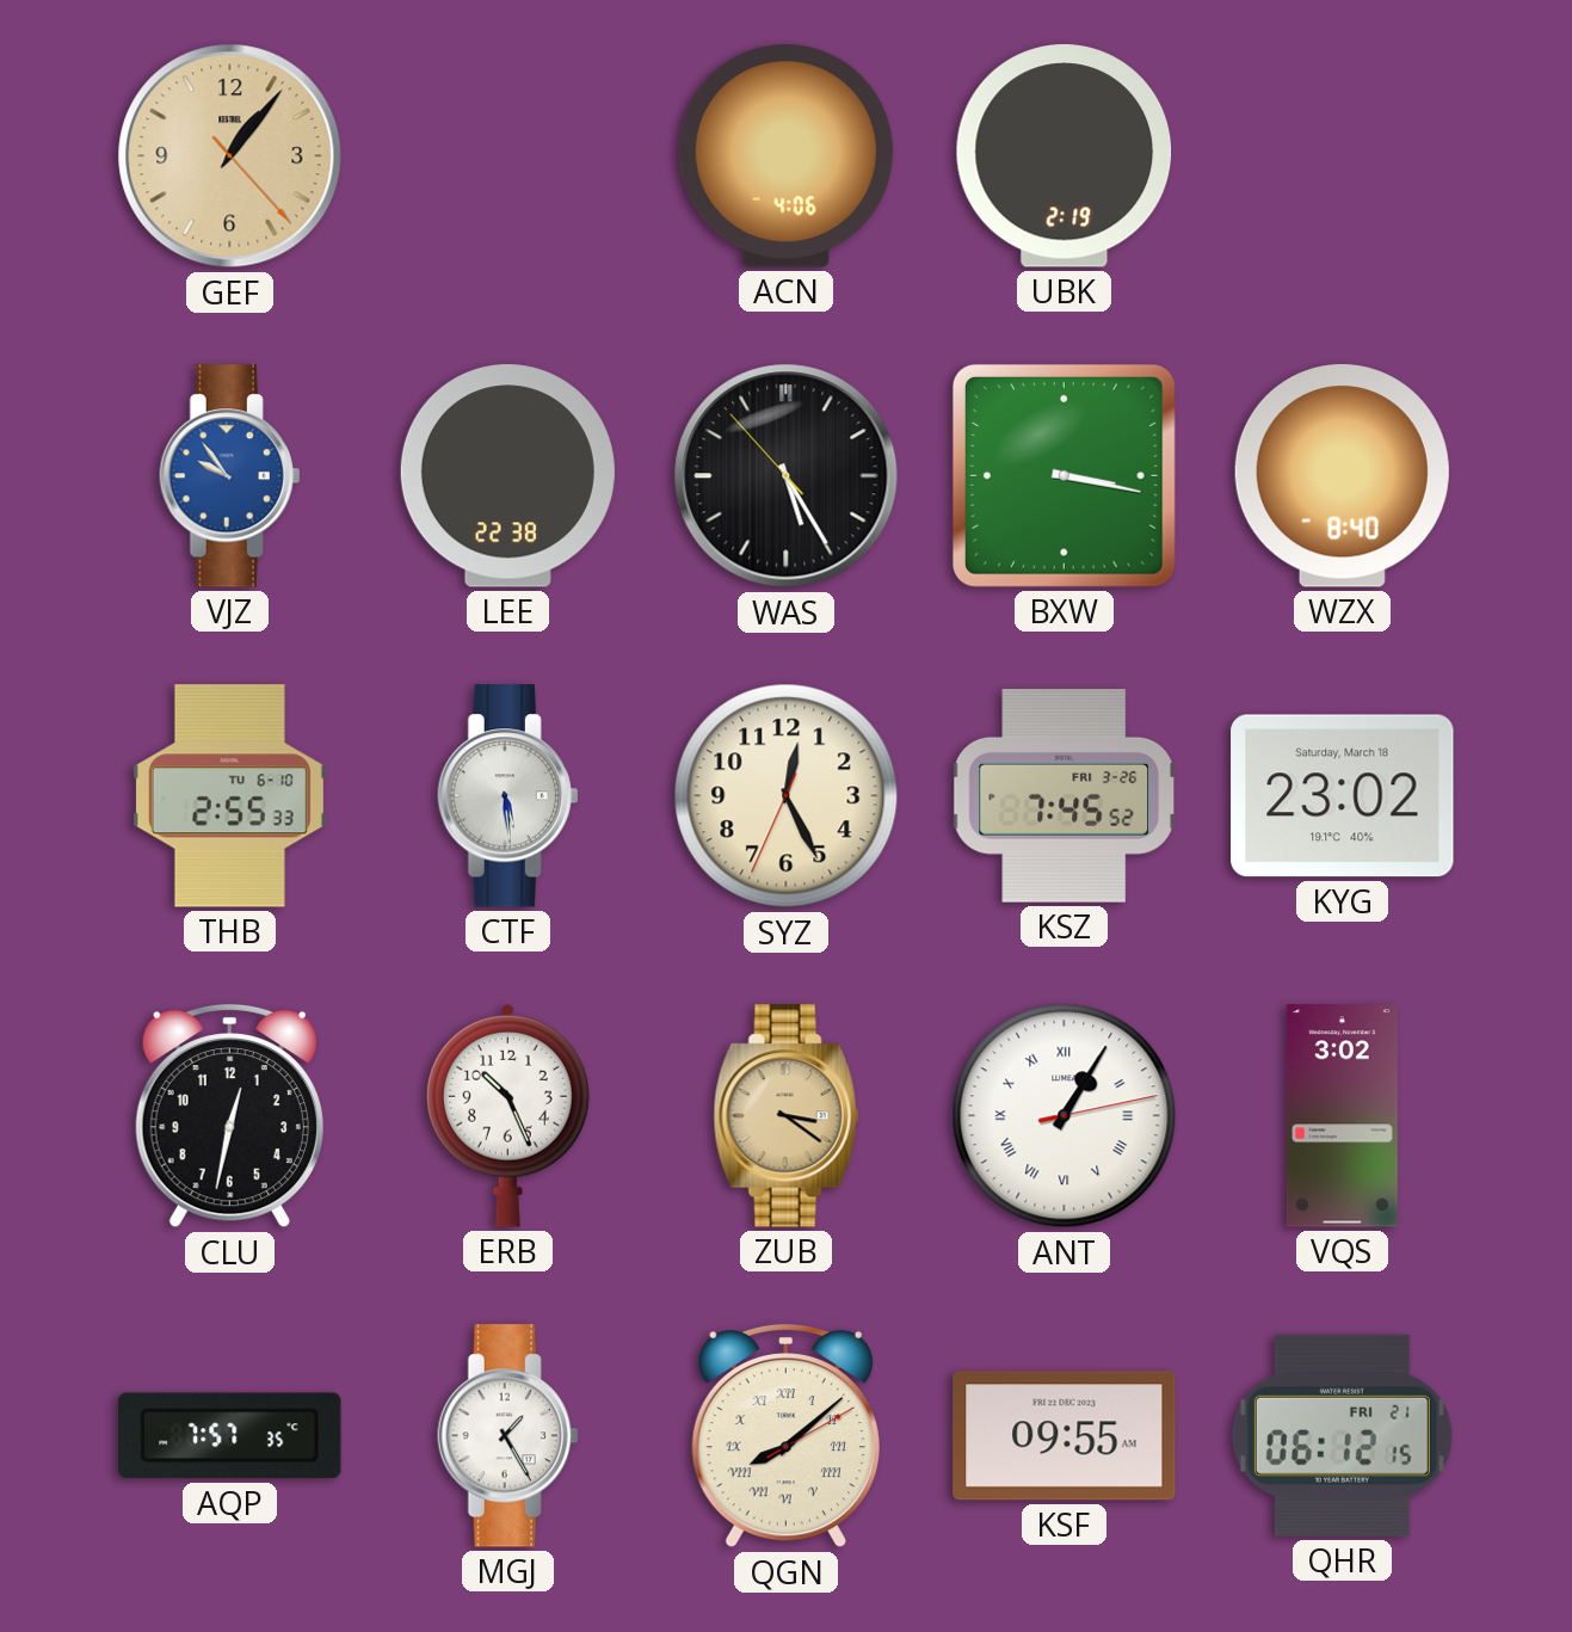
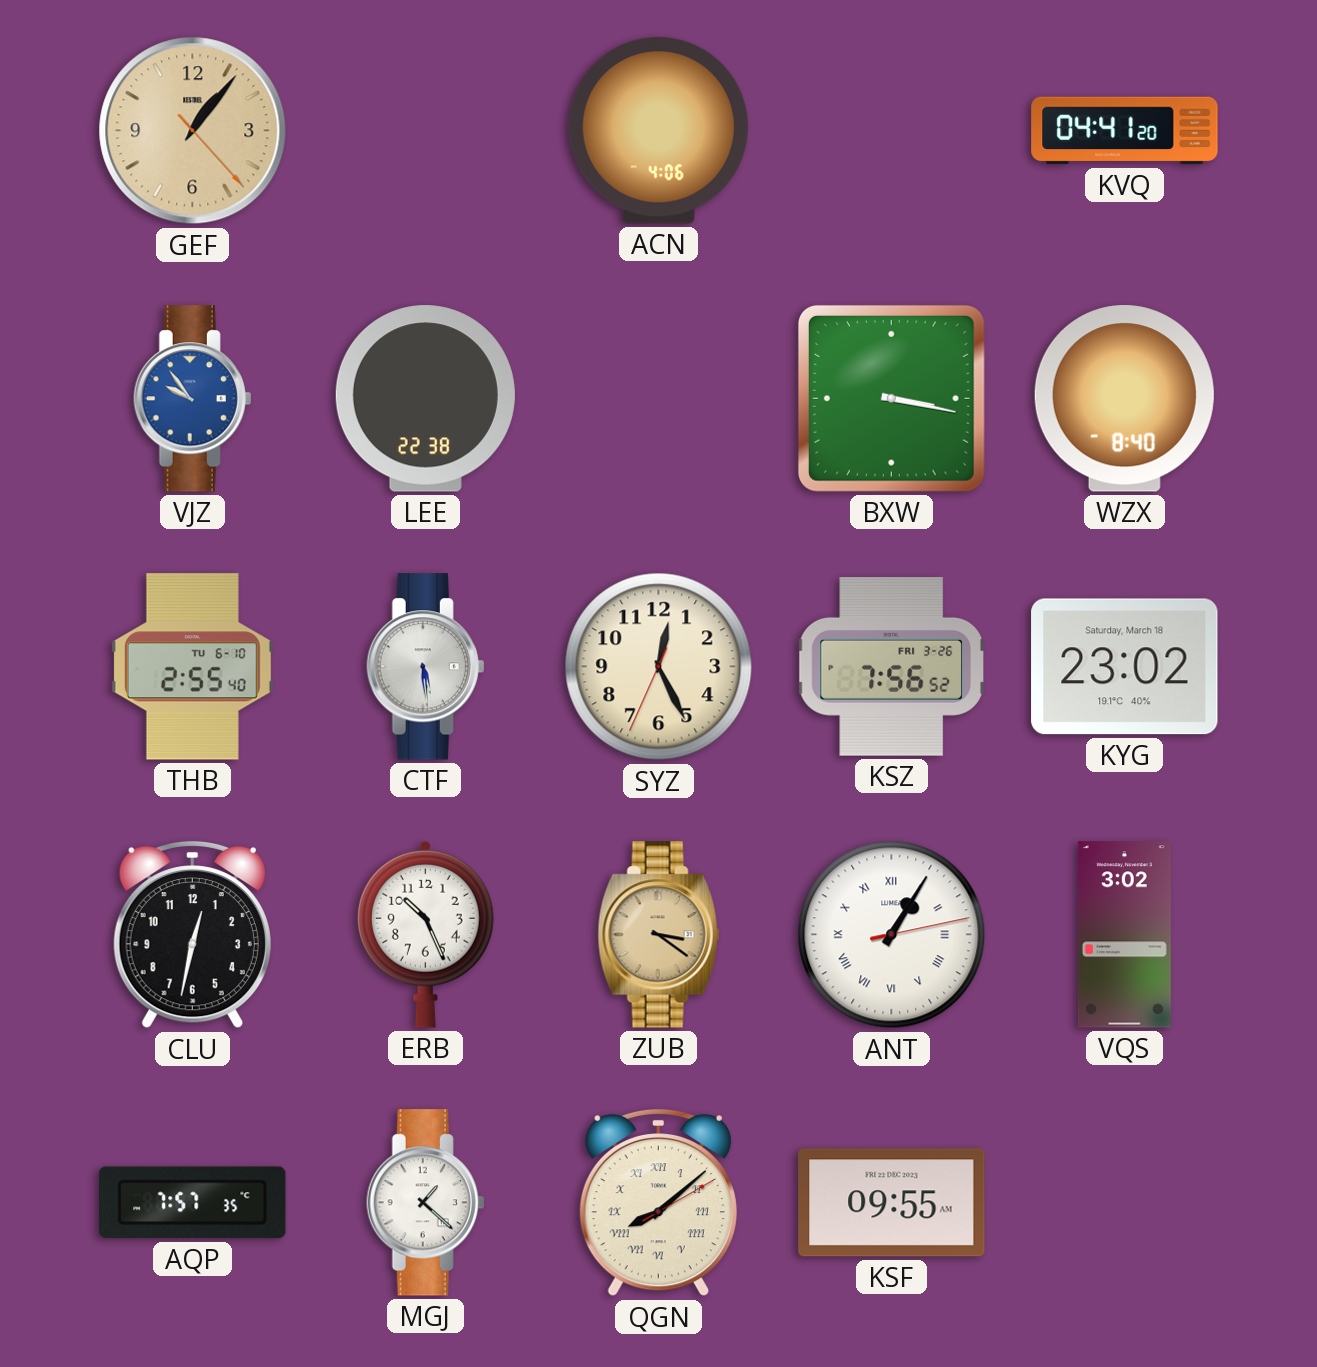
UBK: 2:19 -> none (1065, 156)
KVQ: none -> 04:41 (1125, 131)
WAS: 5:24 -> none (787, 476)
THB: 2:55:33 -> 2:55:40 (192, 667)
KSZ: 7:45 -> 7:56 (891, 667)
MGJ: 1:25 -> 1:22 (426, 1203)
QHR: 06:12 -> none (1342, 1435)
